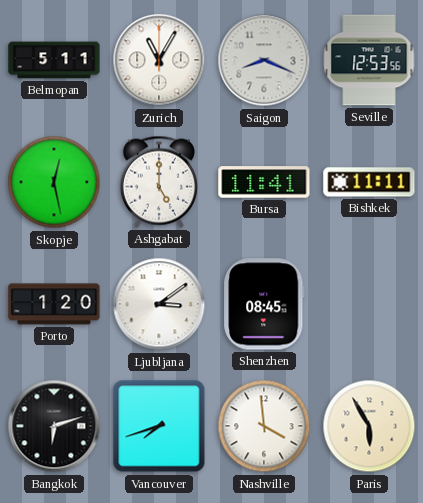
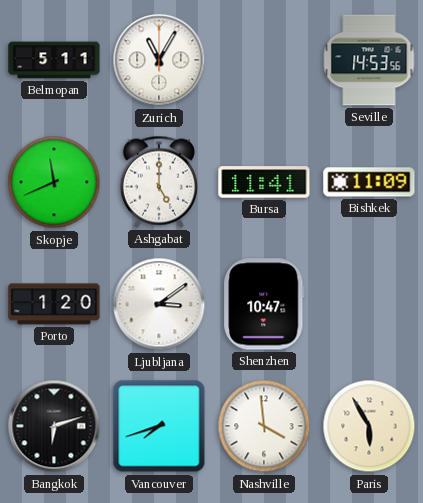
Saigon: 8:19 -> none (264, 60)
Seville: 12:53 -> 14:53 (369, 60)
Skopje: 12:28 -> 11:41 (54, 182)
Bishkek: 11:11 -> 11:09 (369, 182)
Shenzhen: 08:45 -> 10:47 (264, 304)
